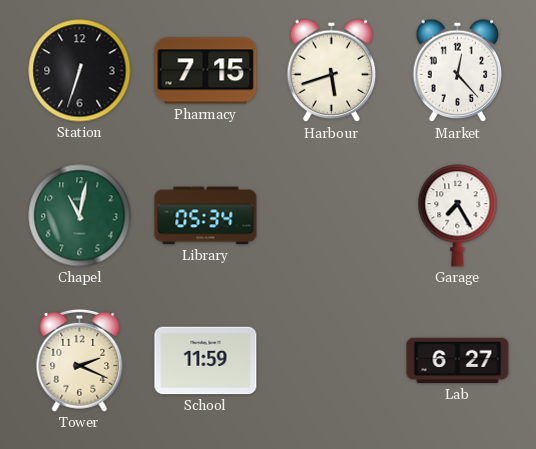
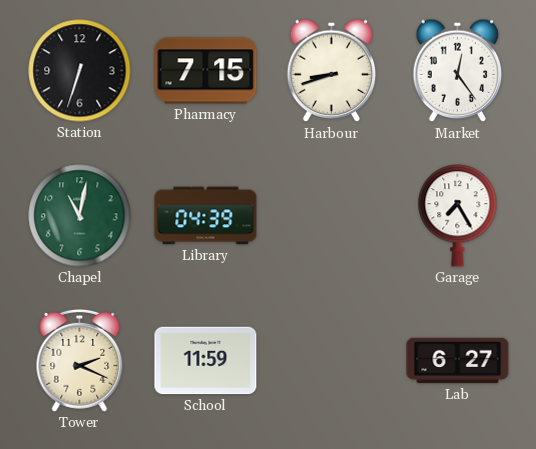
Harbour: 5:42 -> 8:42 (332, 71)
Market: 12:23 -> 12:24 (458, 71)
Library: 05:34 -> 04:39 (206, 216)
